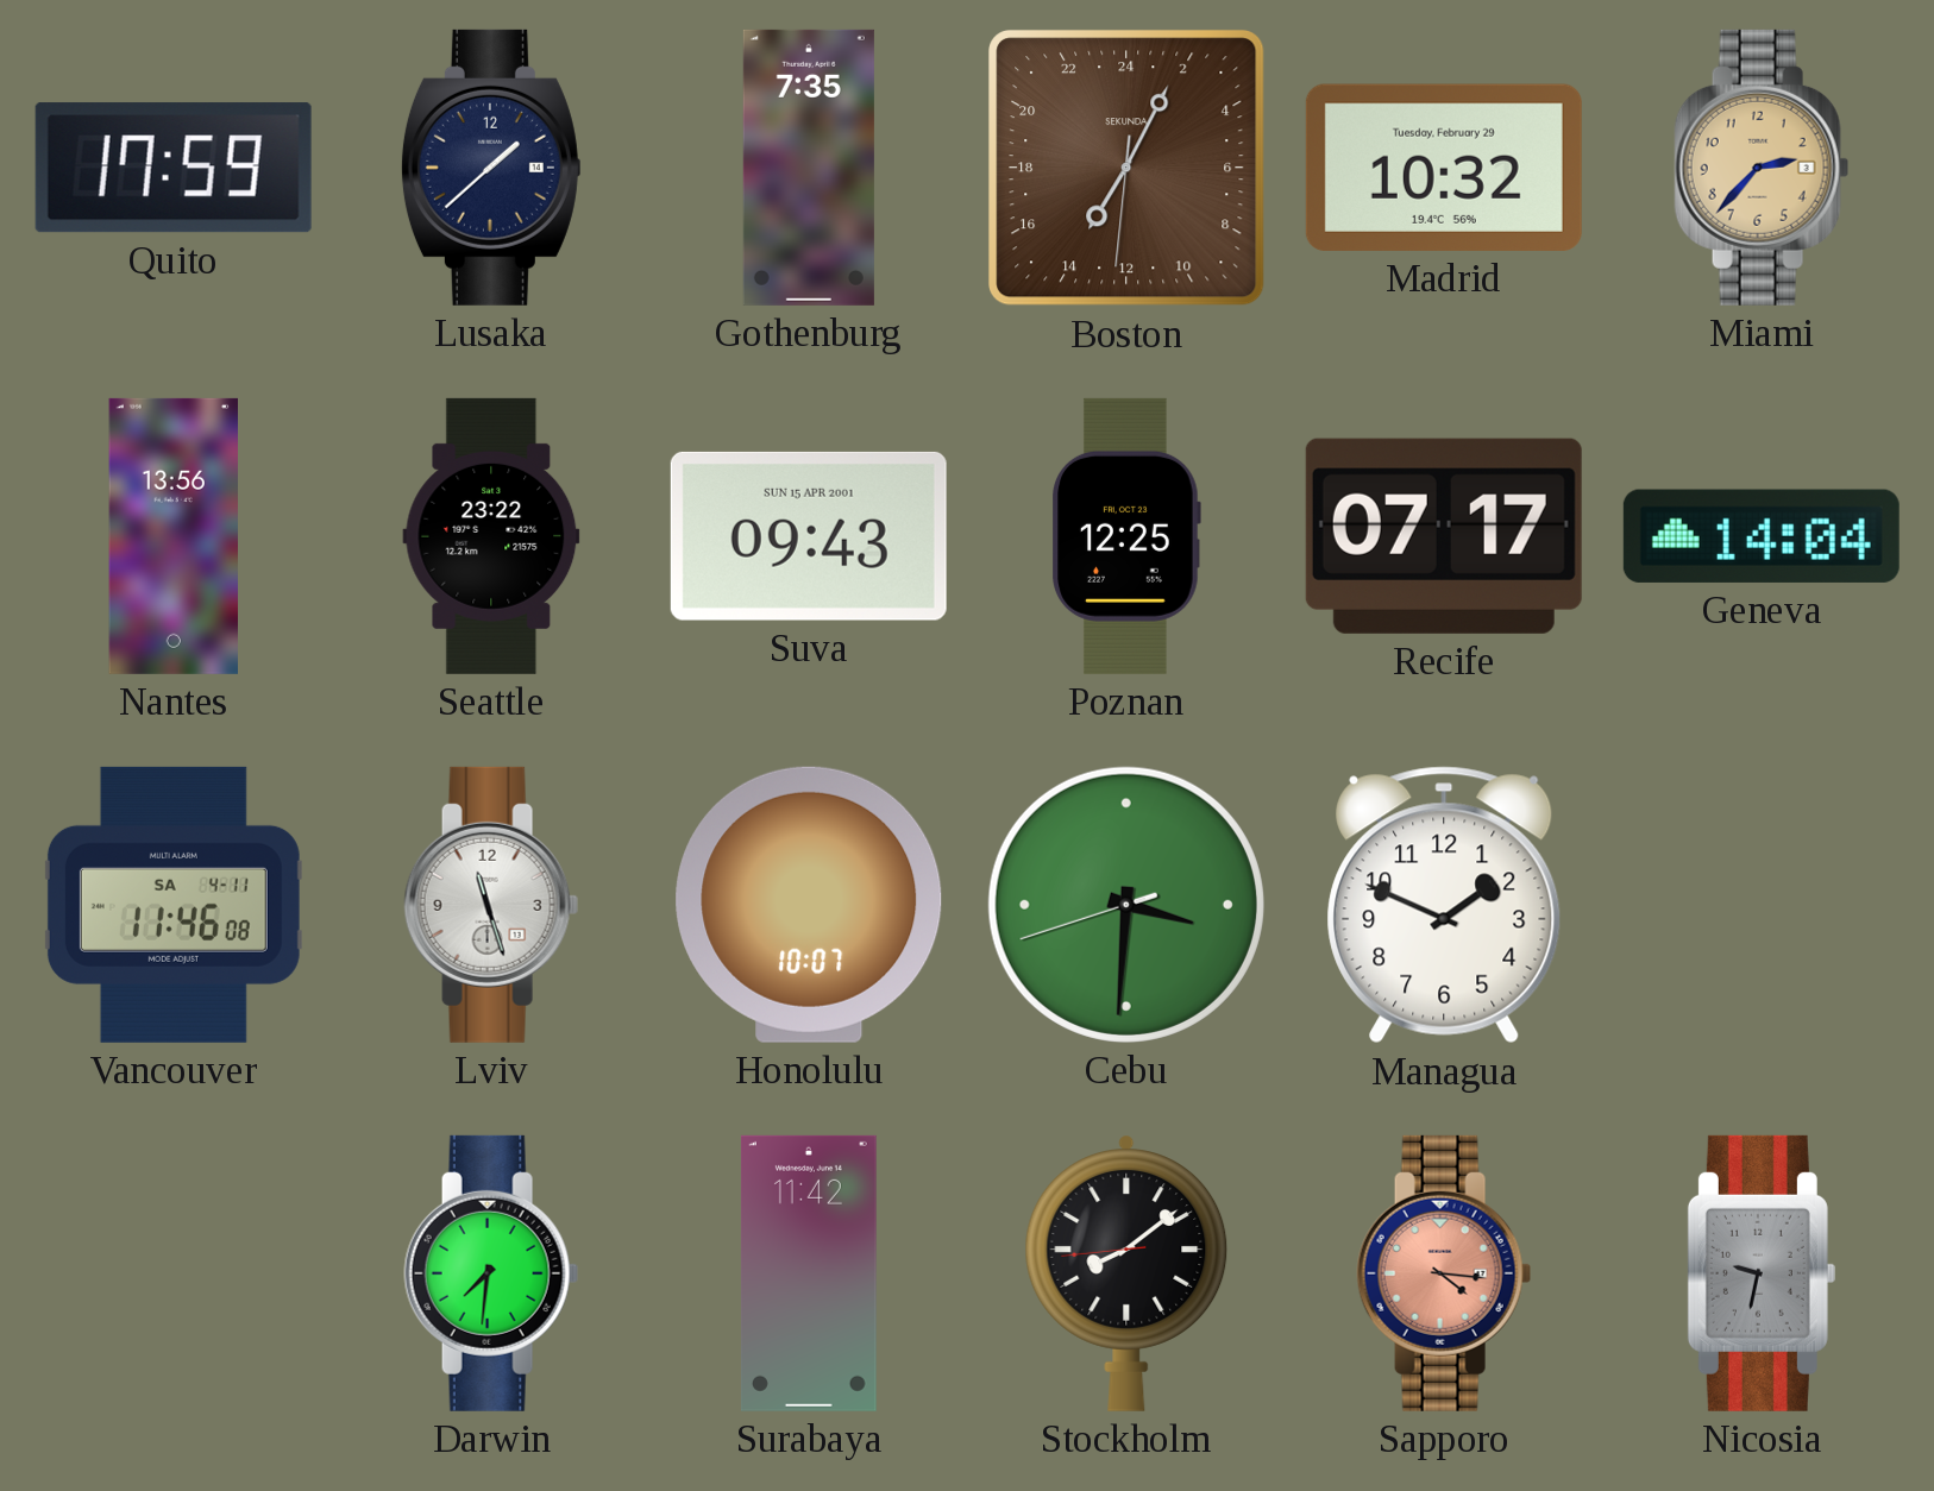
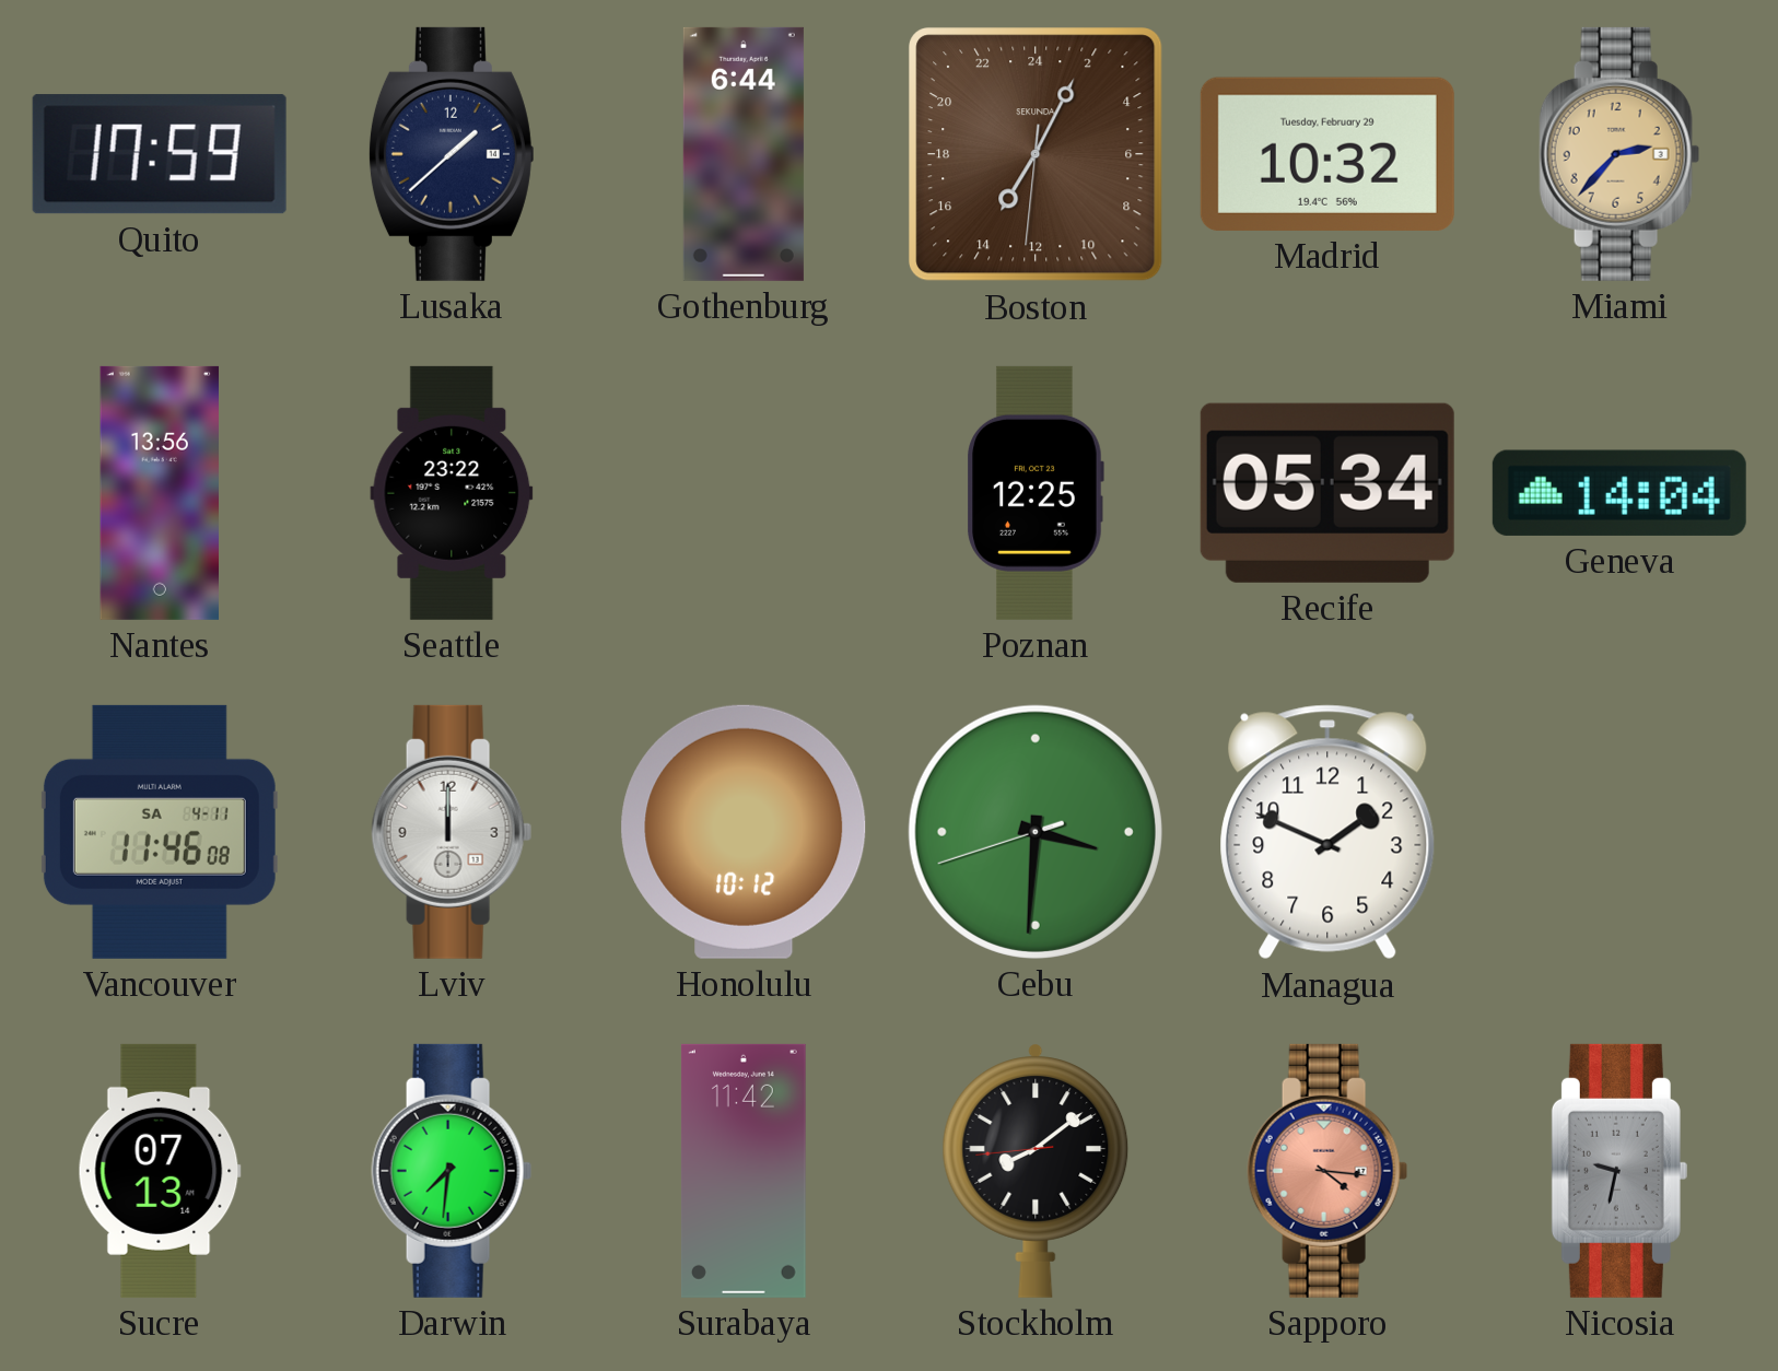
Gothenburg: 7:35 -> 6:44 (744, 154)
Suva: 09:43 -> none (809, 536)
Recife: 07:17 -> 05:34 (1327, 493)
Lviv: 11:27 -> 12:00 (452, 832)
Honolulu: 10:07 -> 10:12 (744, 832)
Sucre: none -> 07:13 (160, 1171)
